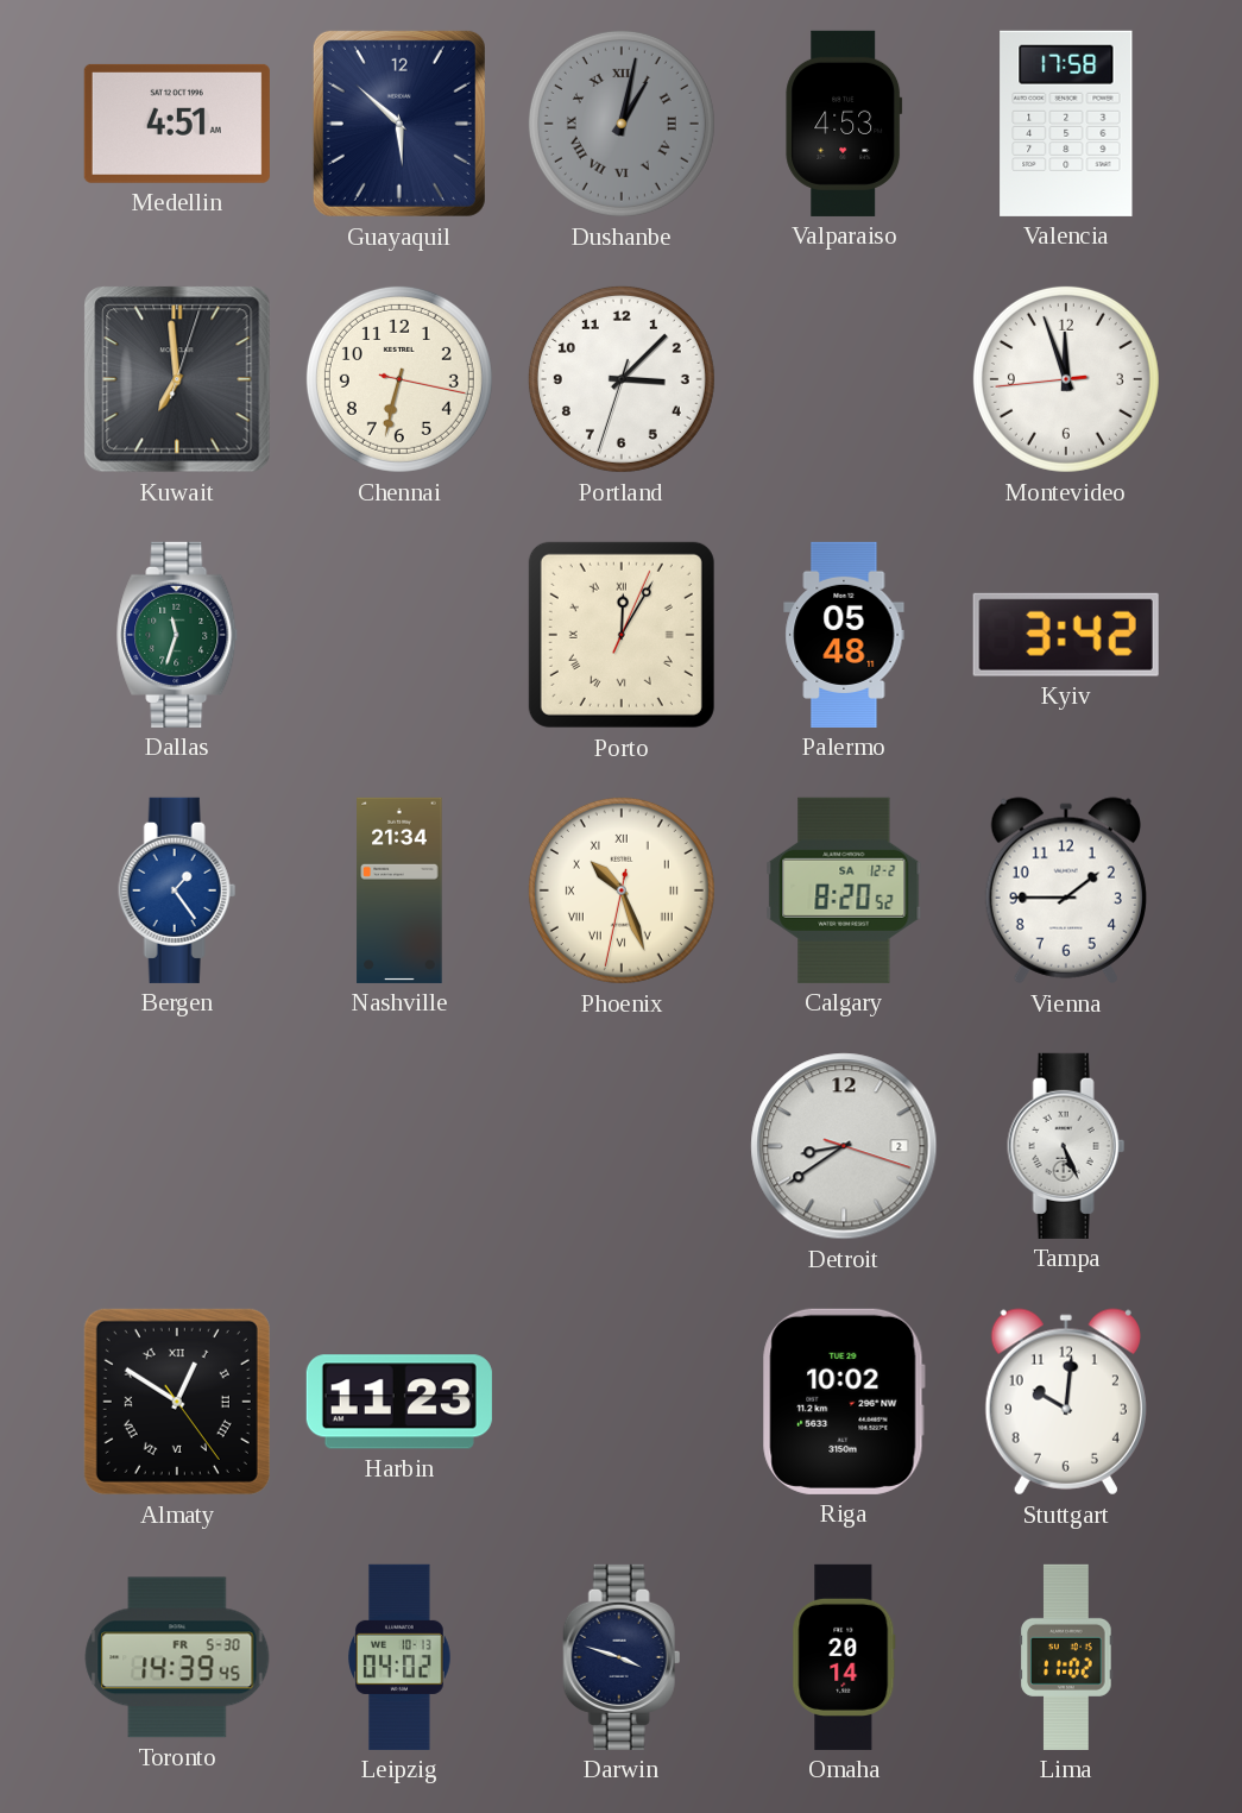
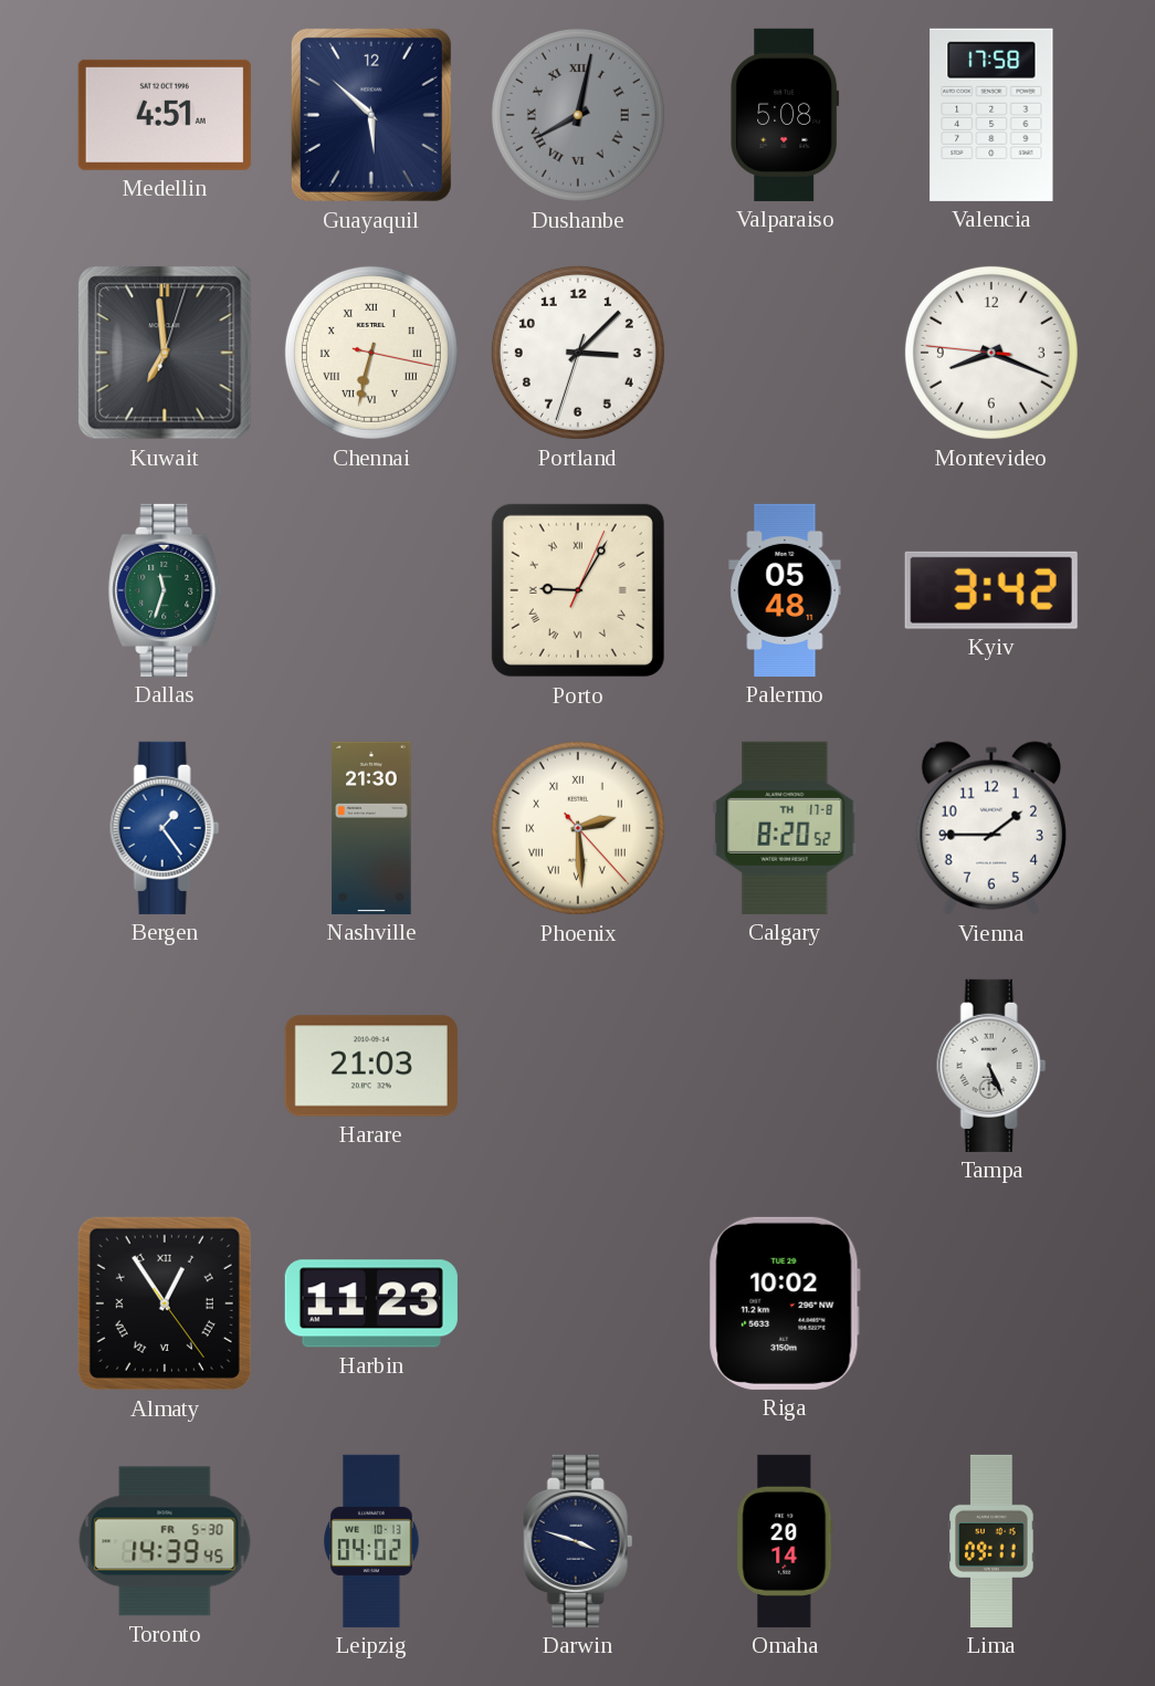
Dushanbe: 1:02 -> 8:02 (578, 115)
Valparaiso: 4:53 -> 5:08 (785, 115)
Chennai numerals: Arabic -> Roman (371, 353)
Montevideo: 11:56 -> 8:18 (991, 353)
Porto: 12:05 -> 9:05 (578, 590)
Nashville: 21:34 -> 21:30 (371, 828)
Phoenix: 10:26 -> 2:29 (578, 828)
Calgary date: SA 12-2 -> TH 17-8 (785, 828)
Harare: none -> 21:03 (371, 1066)
Detroit: 8:39 -> none (844, 1146)
Almaty: 12:50 -> 12:54 (165, 1303)
Stuttgart: 10:01 -> none (1066, 1402)
Lima: 11:02 -> 09:11 (991, 1541)
